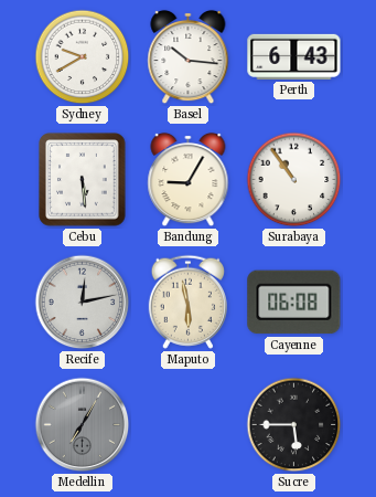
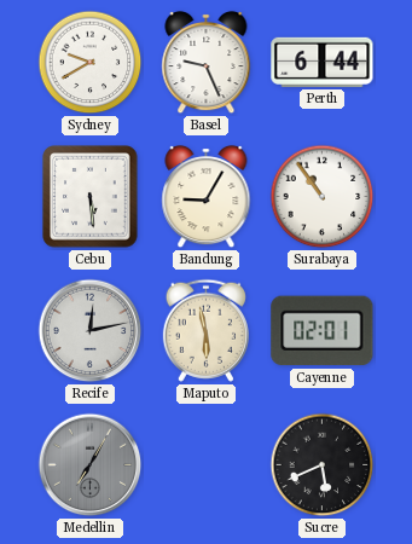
Basel: 10:16 -> 9:26 (207, 63)
Perth: 6:43 -> 6:44 (323, 62)
Cayenne: 06:08 -> 02:01 (323, 331)
Sucre: 5:45 -> 5:41 (323, 465)
